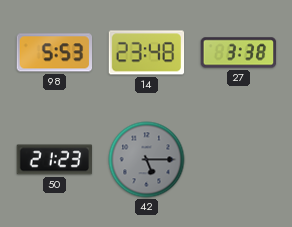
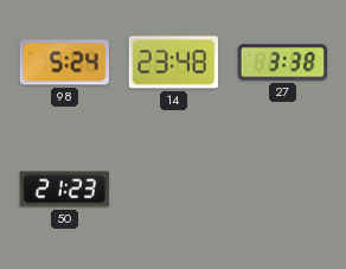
98: 5:53 -> 5:24 (64, 63)
42: 5:15 -> none (147, 160)
